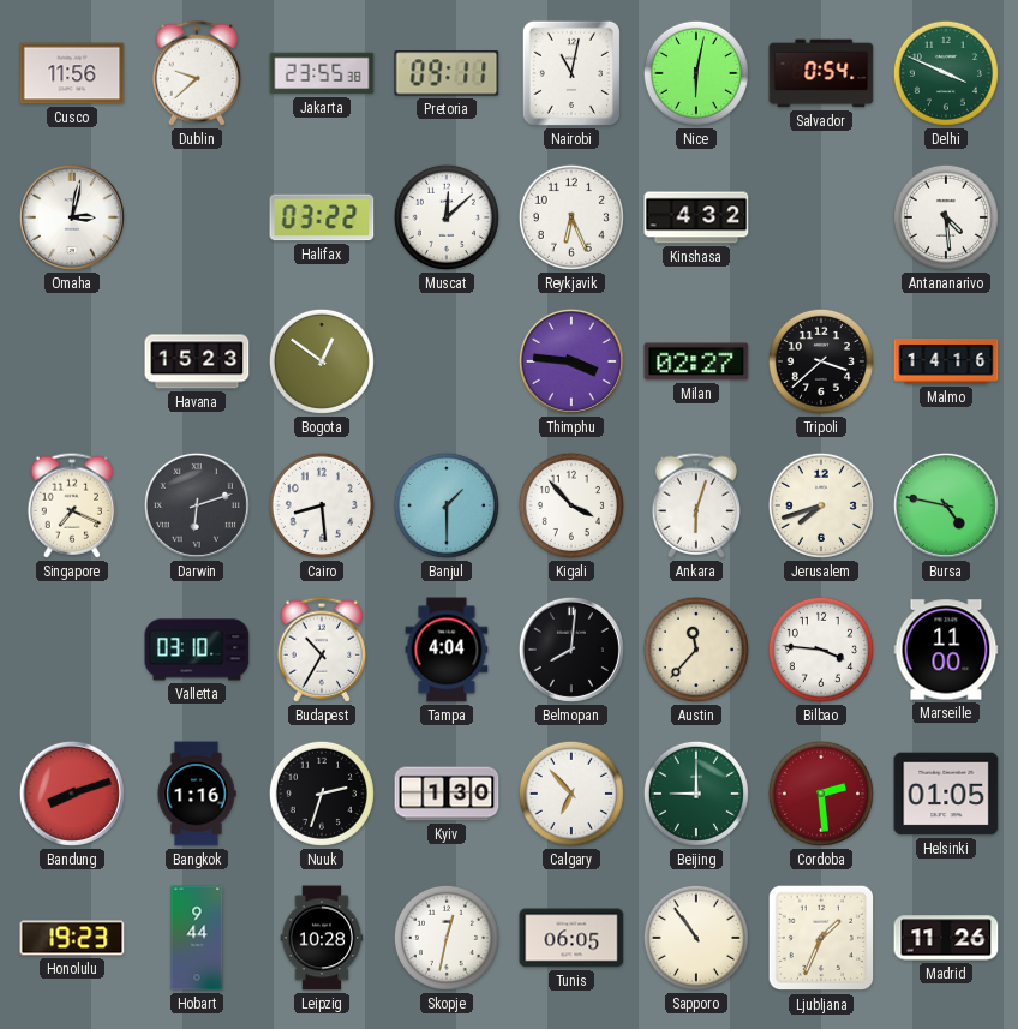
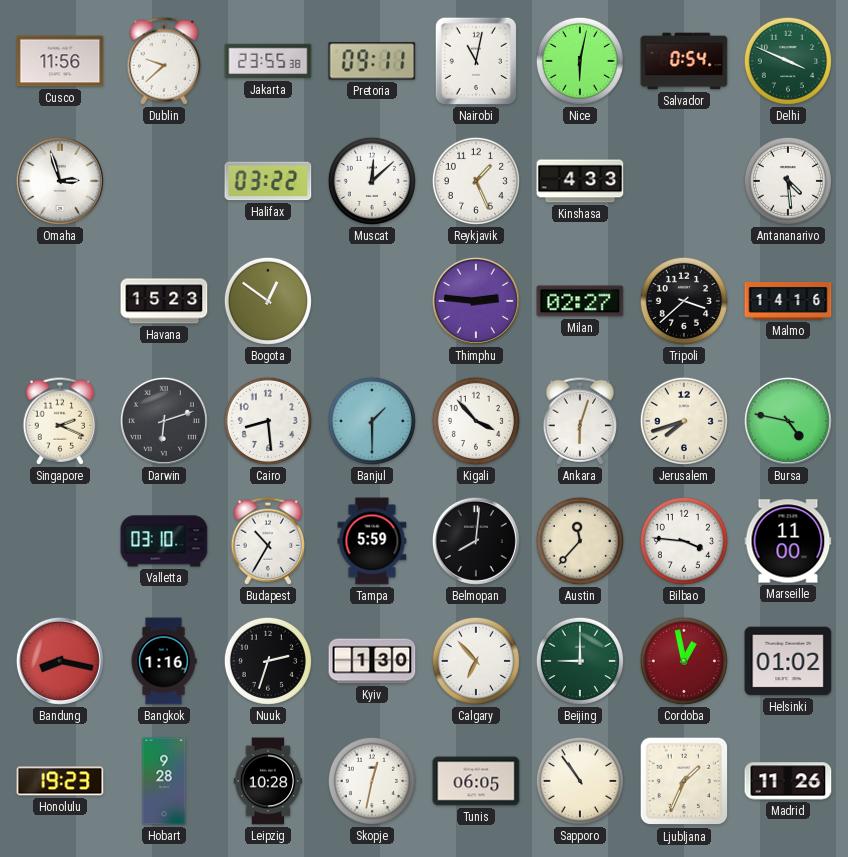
Omaha: 3:02 -> 2:57 (60, 181)
Reykjavik: 6:26 -> 1:26 (476, 181)
Kinshasa: 4:32 -> 4:33 (580, 181)
Thimphu: 3:46 -> 2:46 (476, 301)
Singapore: 7:19 -> 2:19 (60, 421)
Tampa: 4:04 -> 5:59 (372, 541)
Bandung: 8:12 -> 8:17 (60, 661)
Cordoba: 2:29 -> 12:58 (684, 661)
Helsinki: 01:05 -> 01:02 (788, 661)
Hobart: 9:44 -> 9:28 (164, 781)
